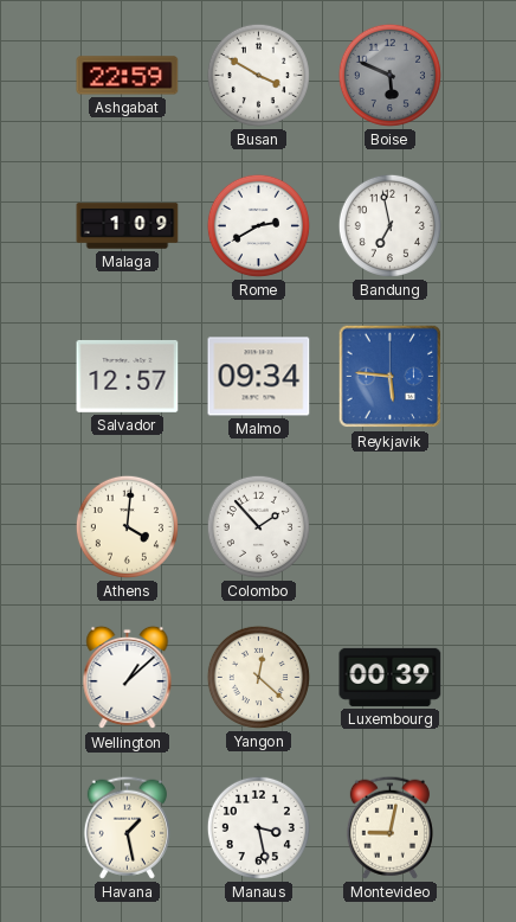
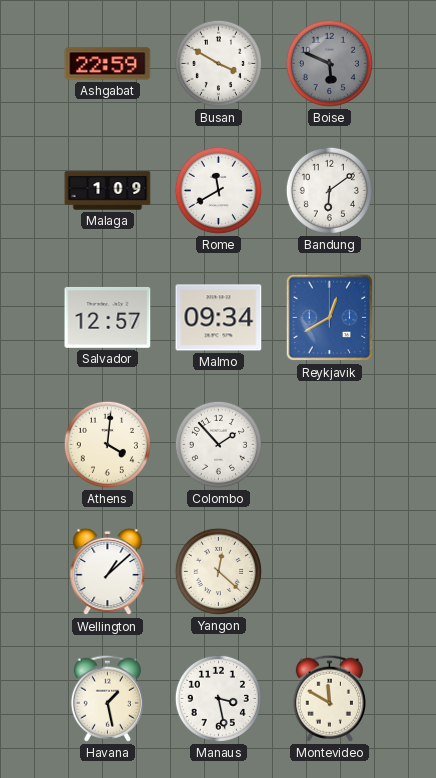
Rome: 2:40 -> 11:40 (218, 190)
Bandung: 6:58 -> 6:09 (329, 190)
Reykjavik: 5:46 -> 12:40 (330, 318)
Luxembourg: 00:39 -> none (391, 677)
Montevideo: 9:02 -> 11:50 (329, 698)
